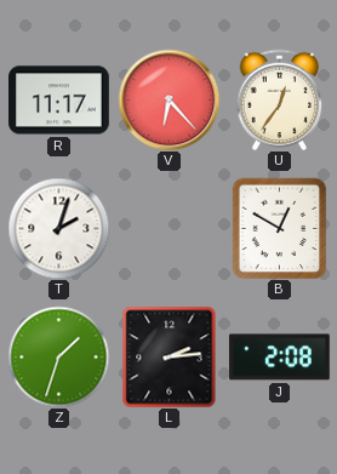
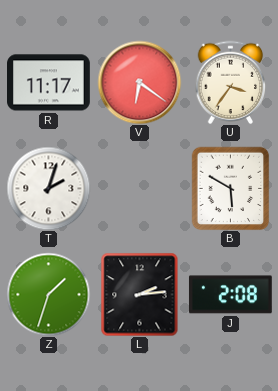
V: 6:23 -> 6:21 (139, 82)
U: 12:36 -> 3:36 (231, 82)
B: 12:50 -> 5:50 (231, 188)
